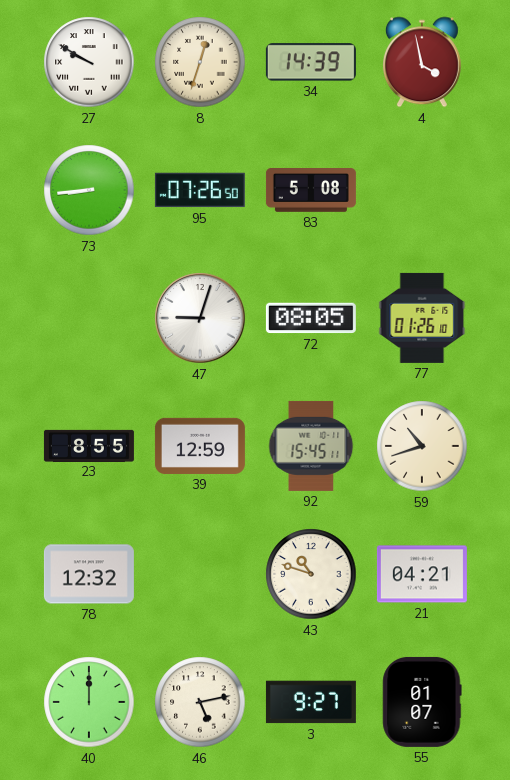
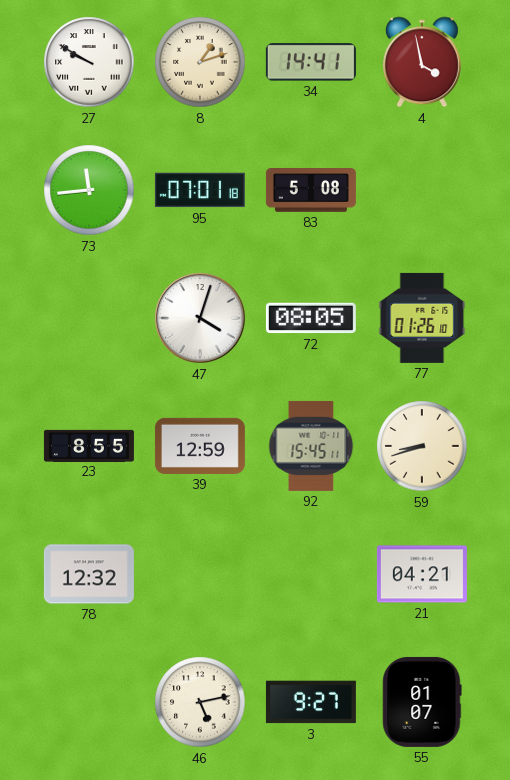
8: 12:33 -> 1:12 (200, 62)
34: 14:39 -> 14:41 (311, 62)
73: 8:44 -> 11:44 (89, 190)
95: 07:26 -> 07:01 (200, 190)
47: 9:03 -> 4:03 (200, 318)
59: 10:42 -> 8:42 (422, 446)
43: 10:48 -> none (311, 574)
40: 12:00 -> none (89, 702)
